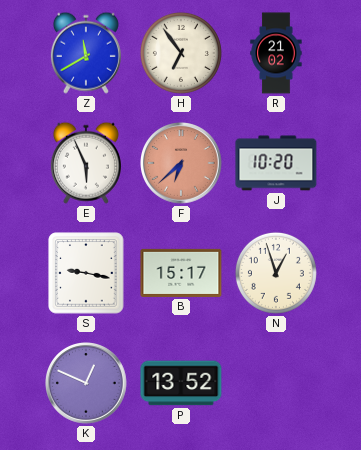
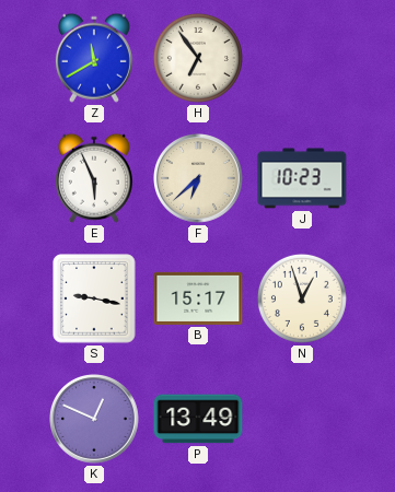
R: 21:02 -> none (276, 53)
F dial: salmon -> cream (199, 179)
J: 10:20 -> 10:23 (302, 178)
P: 13:52 -> 13:49 (198, 419)
